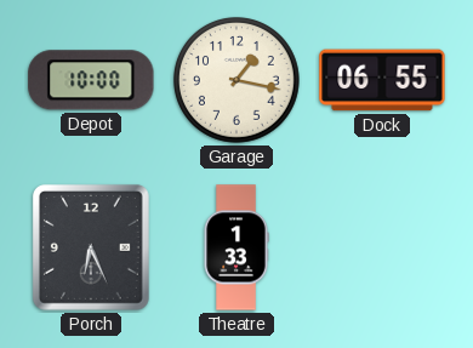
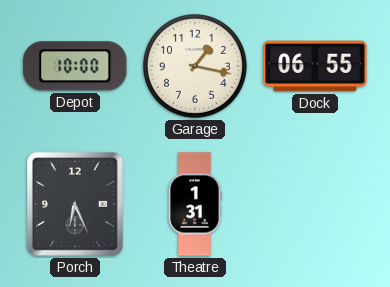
Theatre: 1:33 -> 1:31 (195, 204)
